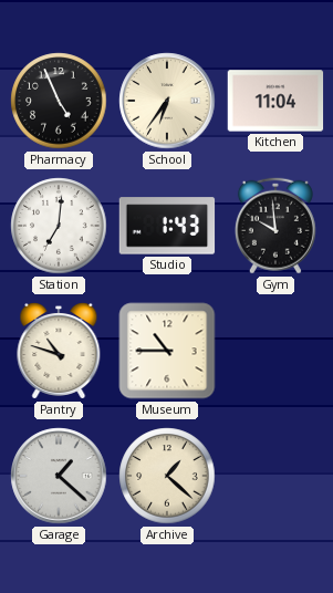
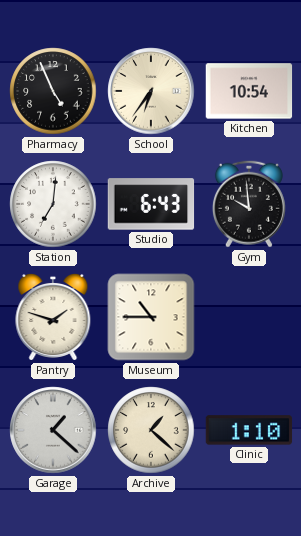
Kitchen: 11:04 -> 10:54 (249, 91)
Studio: 1:43 -> 6:43 (151, 204)
Pantry: 10:48 -> 1:48 (53, 317)
Clinic: none -> 1:10 (249, 430)
